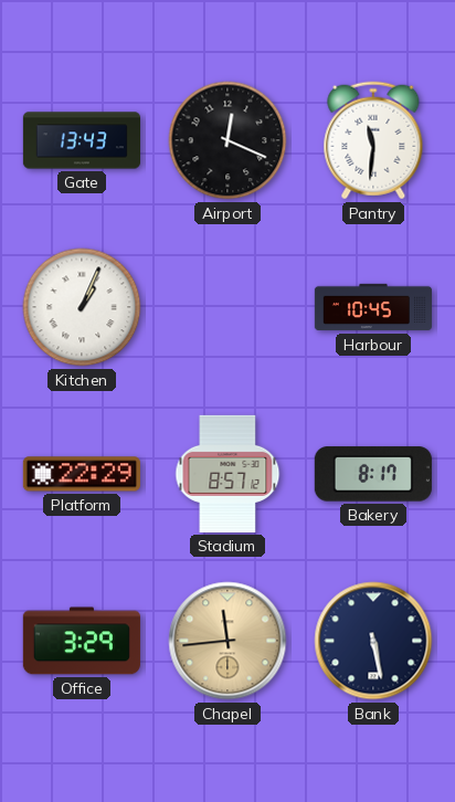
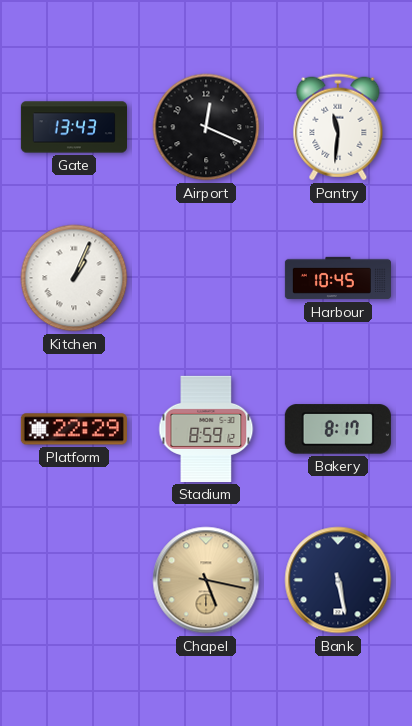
Stadium: 8:57 -> 8:59 (206, 429)
Office: 3:29 -> none (82, 641)
Chapel: 11:44 -> 5:17 (206, 580)
